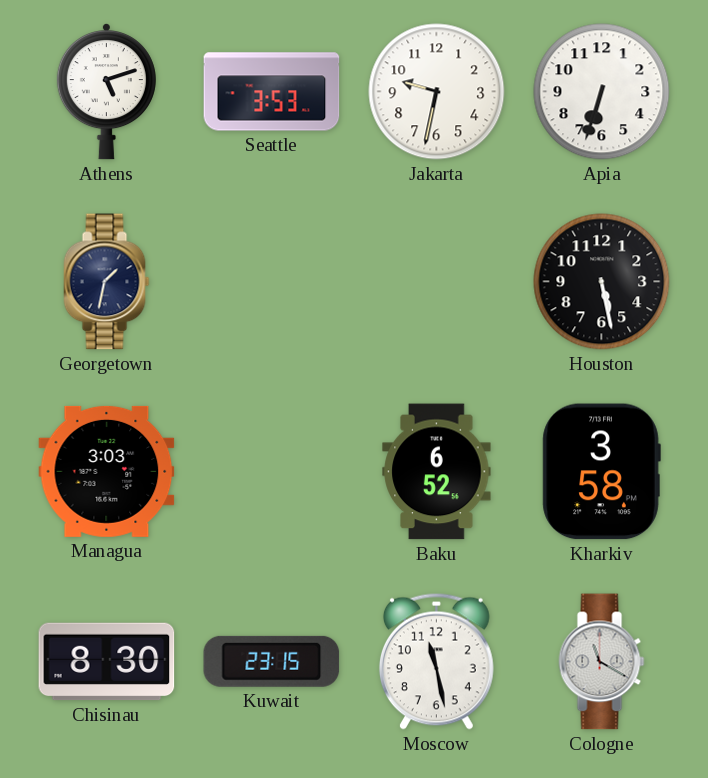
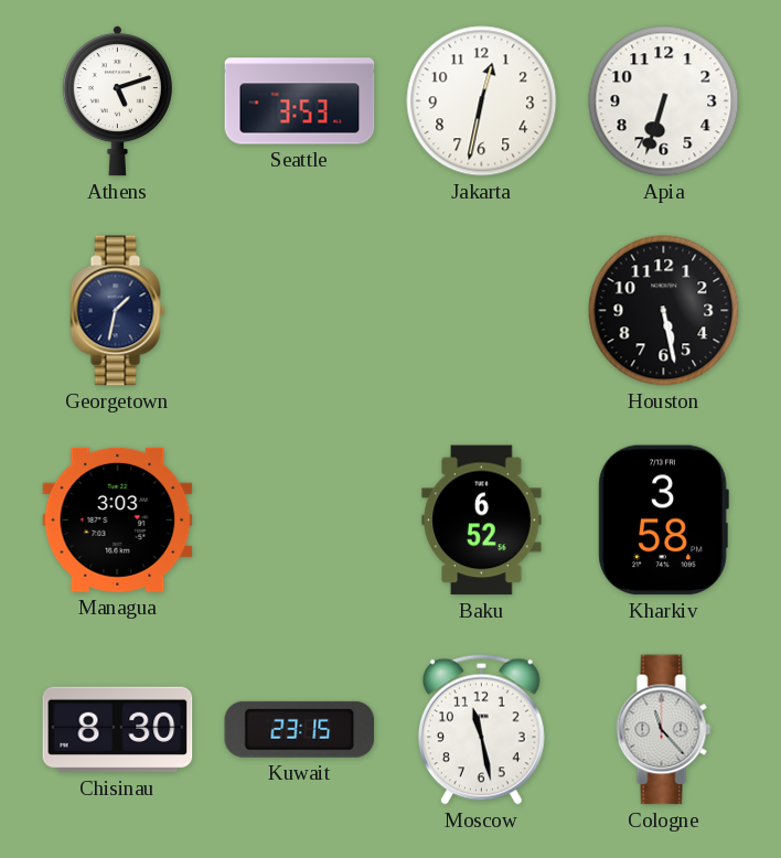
Jakarta: 9:32 -> 12:32 (482, 101)
Cologne: 11:20 -> 11:23 (664, 730)
